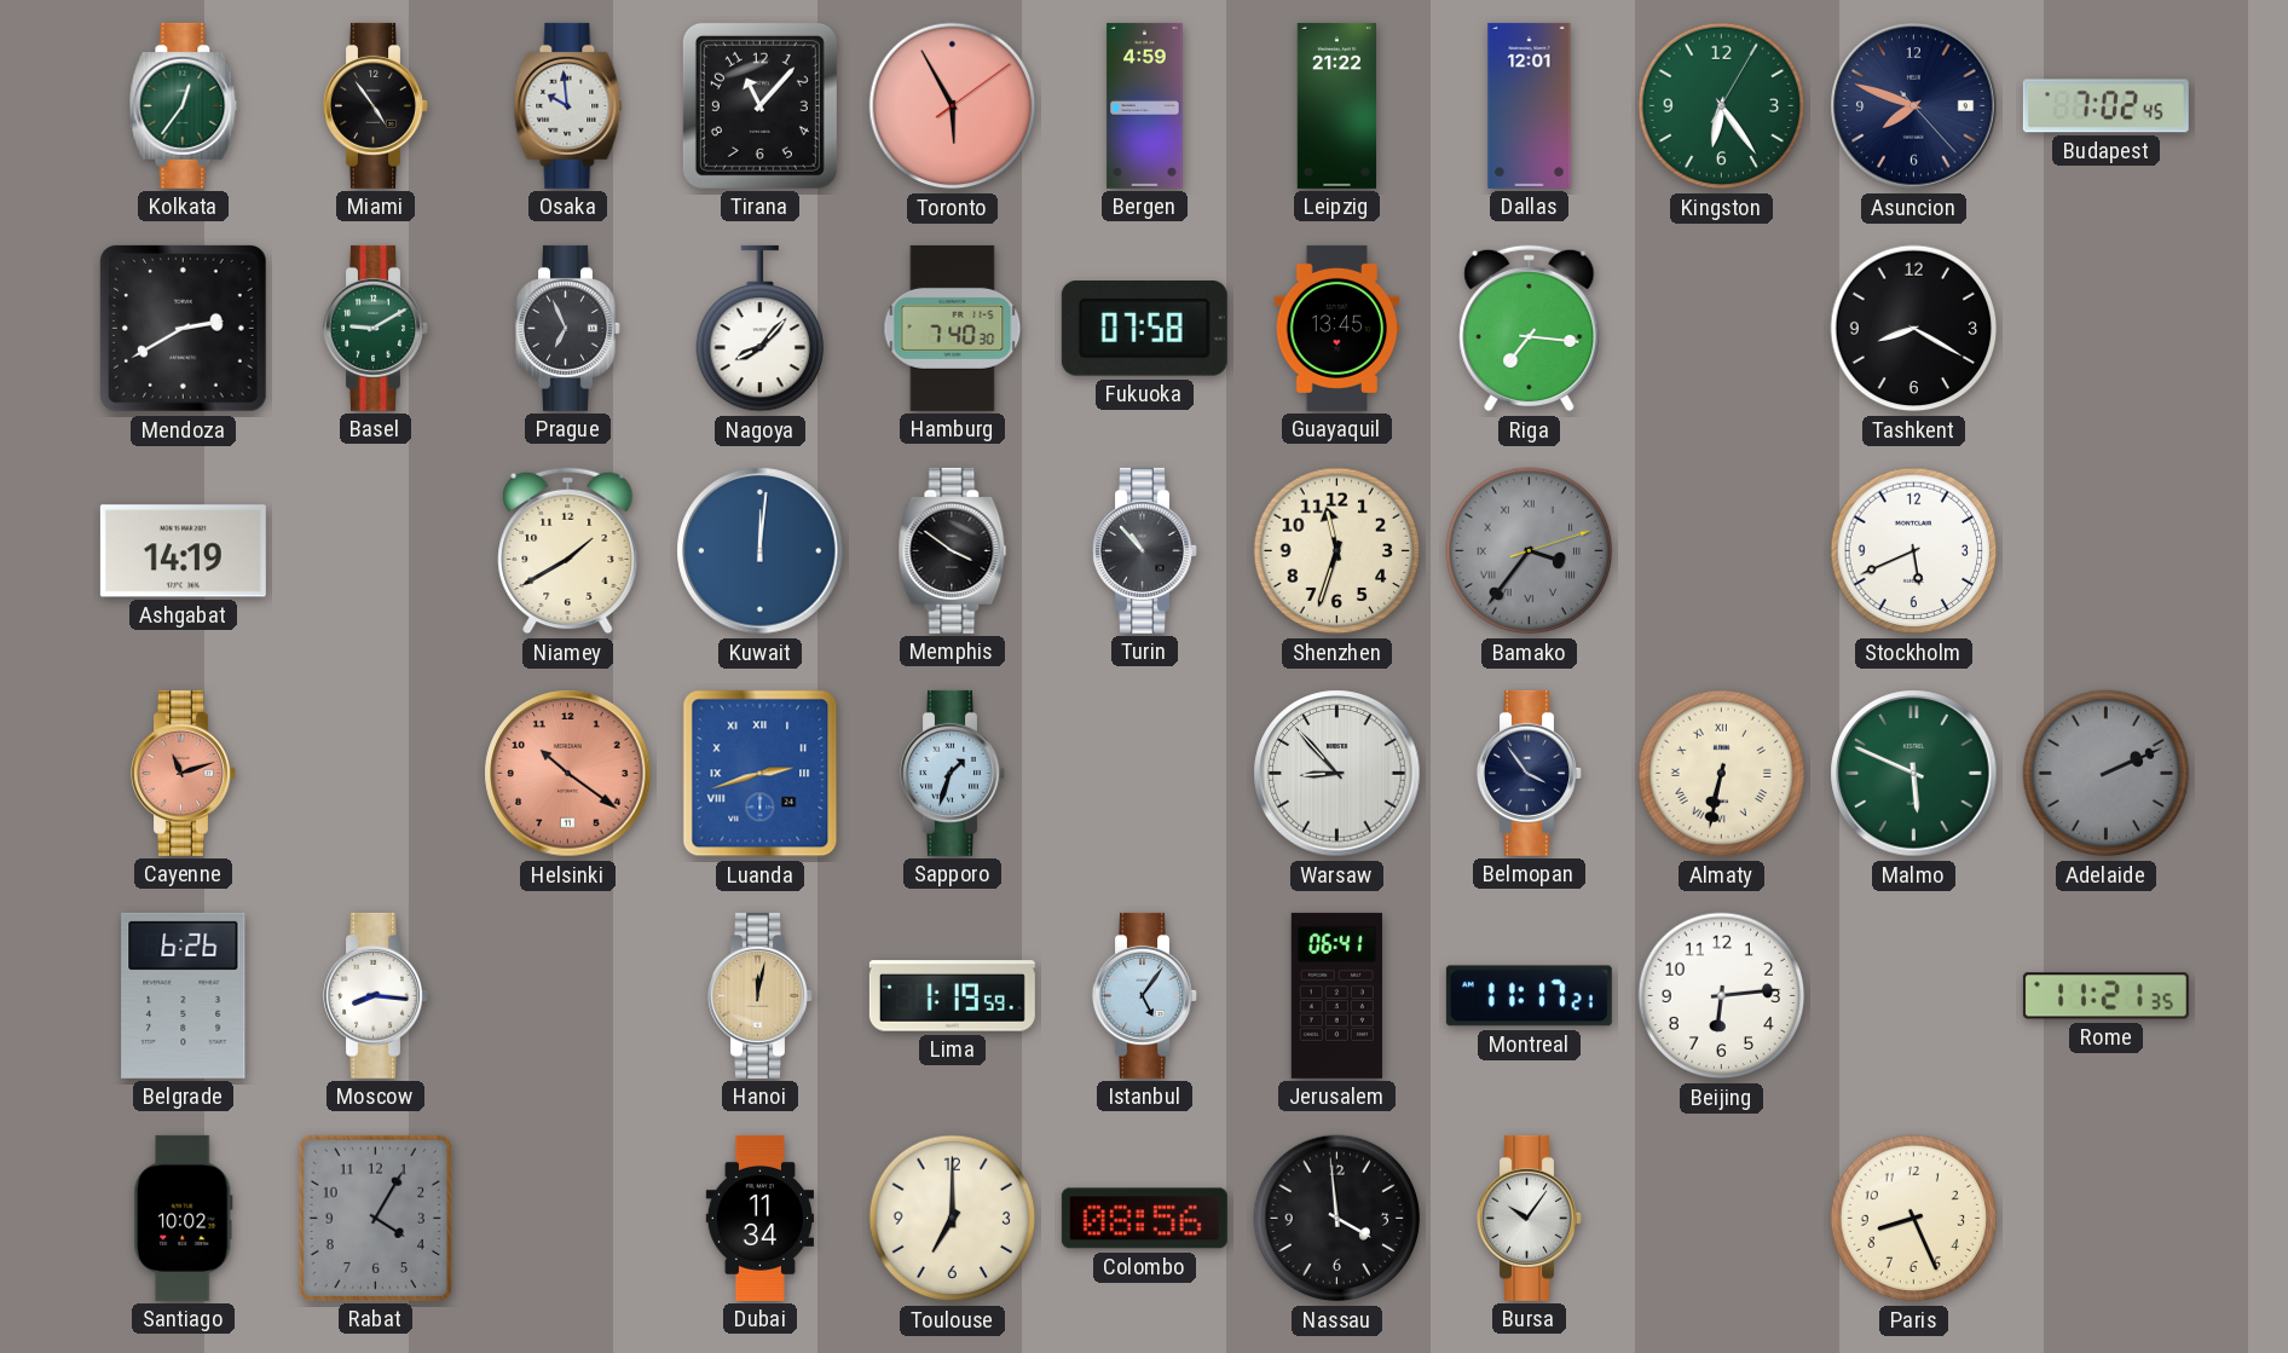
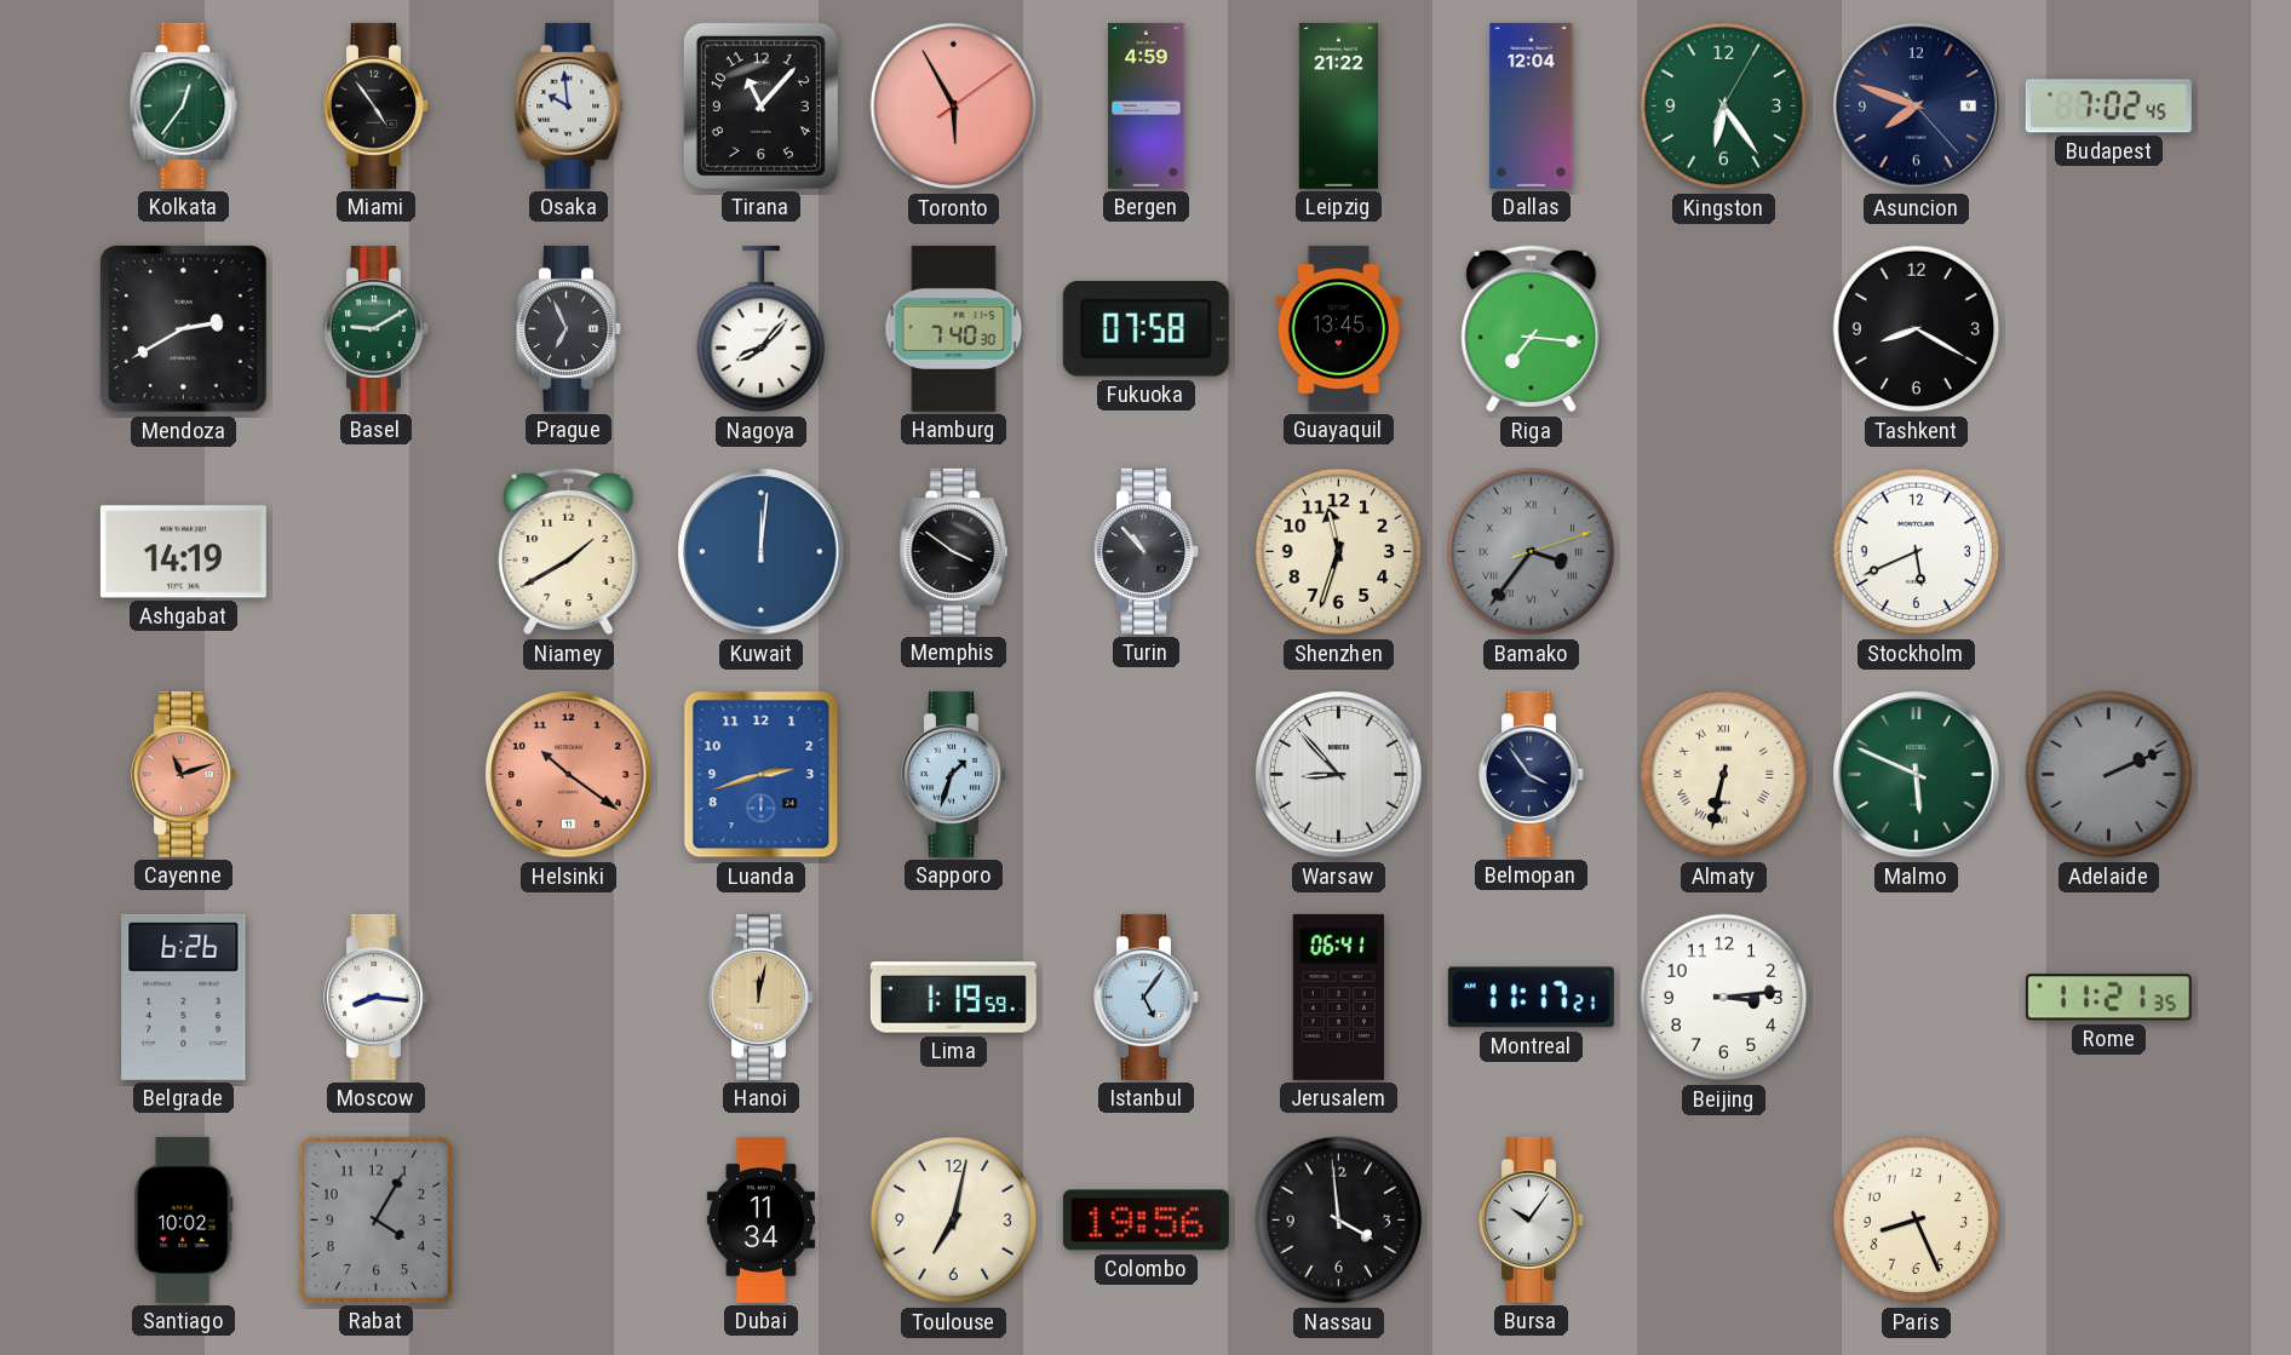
Dallas: 12:01 -> 12:04 (1532, 105)
Luanda numerals: Roman -> Arabic (762, 775)
Beijing: 6:14 -> 3:14 (1724, 998)
Toulouse: 7:00 -> 7:02 (954, 1221)
Colombo: 08:56 -> 19:56 (1145, 1221)
